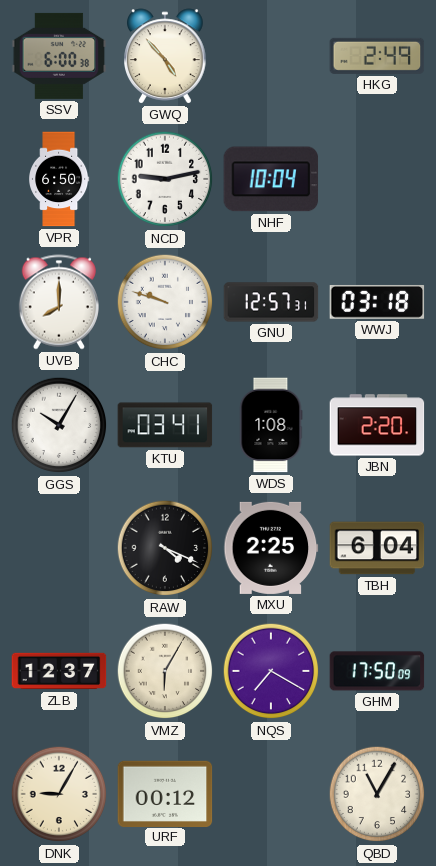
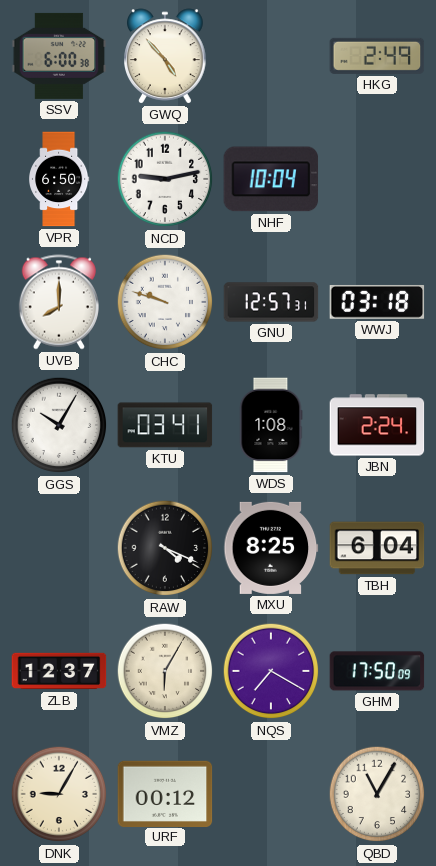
JBN: 2:20 -> 2:24 (377, 425)
MXU: 2:25 -> 8:25 (271, 548)
